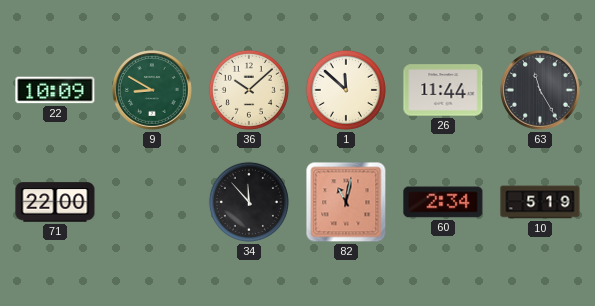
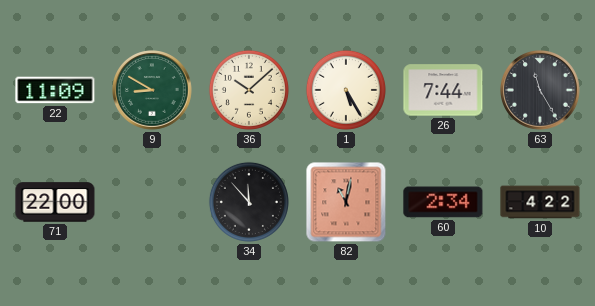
22: 10:09 -> 11:09 (55, 90)
1: 11:52 -> 5:25 (346, 90)
26: 11:44 -> 7:44 (443, 90)
10: 5:19 -> 4:22 (540, 202)
